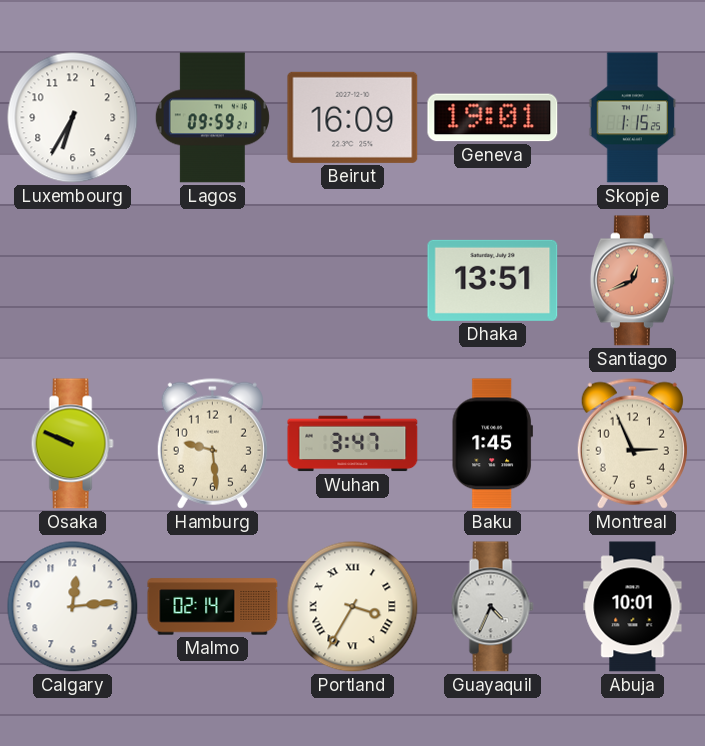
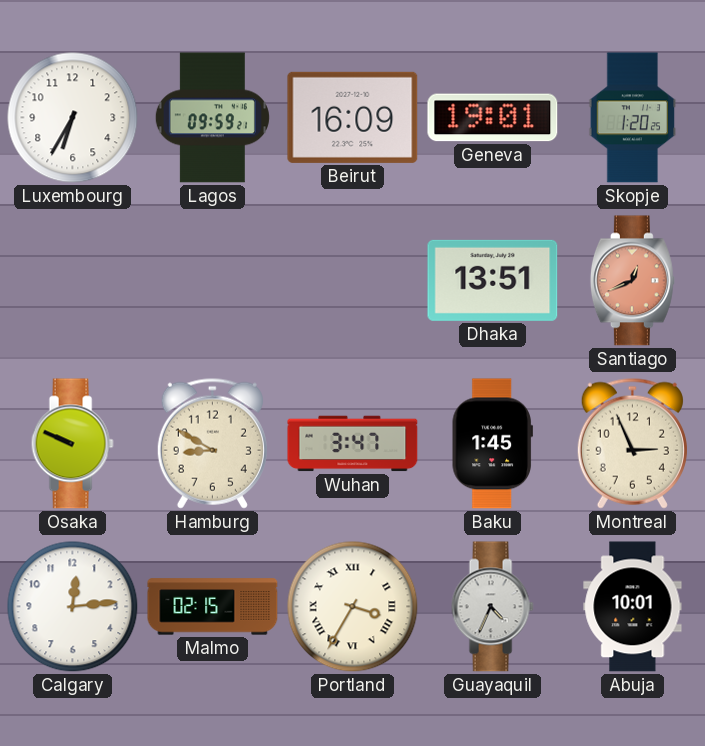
Skopje: 1:15 -> 1:20 (633, 118)
Hamburg: 9:29 -> 8:50 (212, 443)
Malmo: 02:14 -> 02:15 (213, 607)
